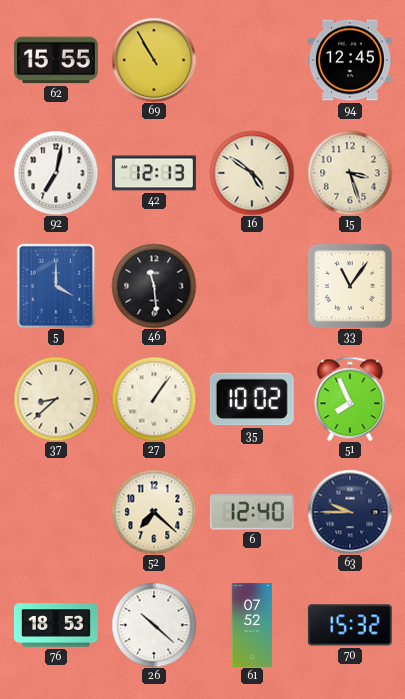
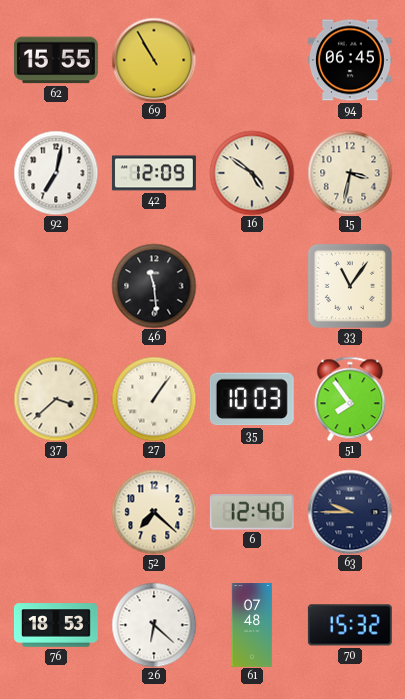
94: 12:45 -> 06:45 (350, 60)
42: 12:13 -> 12:09 (154, 173)
15: 3:27 -> 3:32 (350, 173)
5: 4:00 -> none (56, 286)
37: 8:38 -> 3:38 (56, 399)
35: 10:02 -> 10:03 (252, 399)
51: 7:56 -> 7:54 (350, 399)
26: 10:22 -> 6:22 (154, 625)
61: 07:52 -> 07:48 (252, 626)
